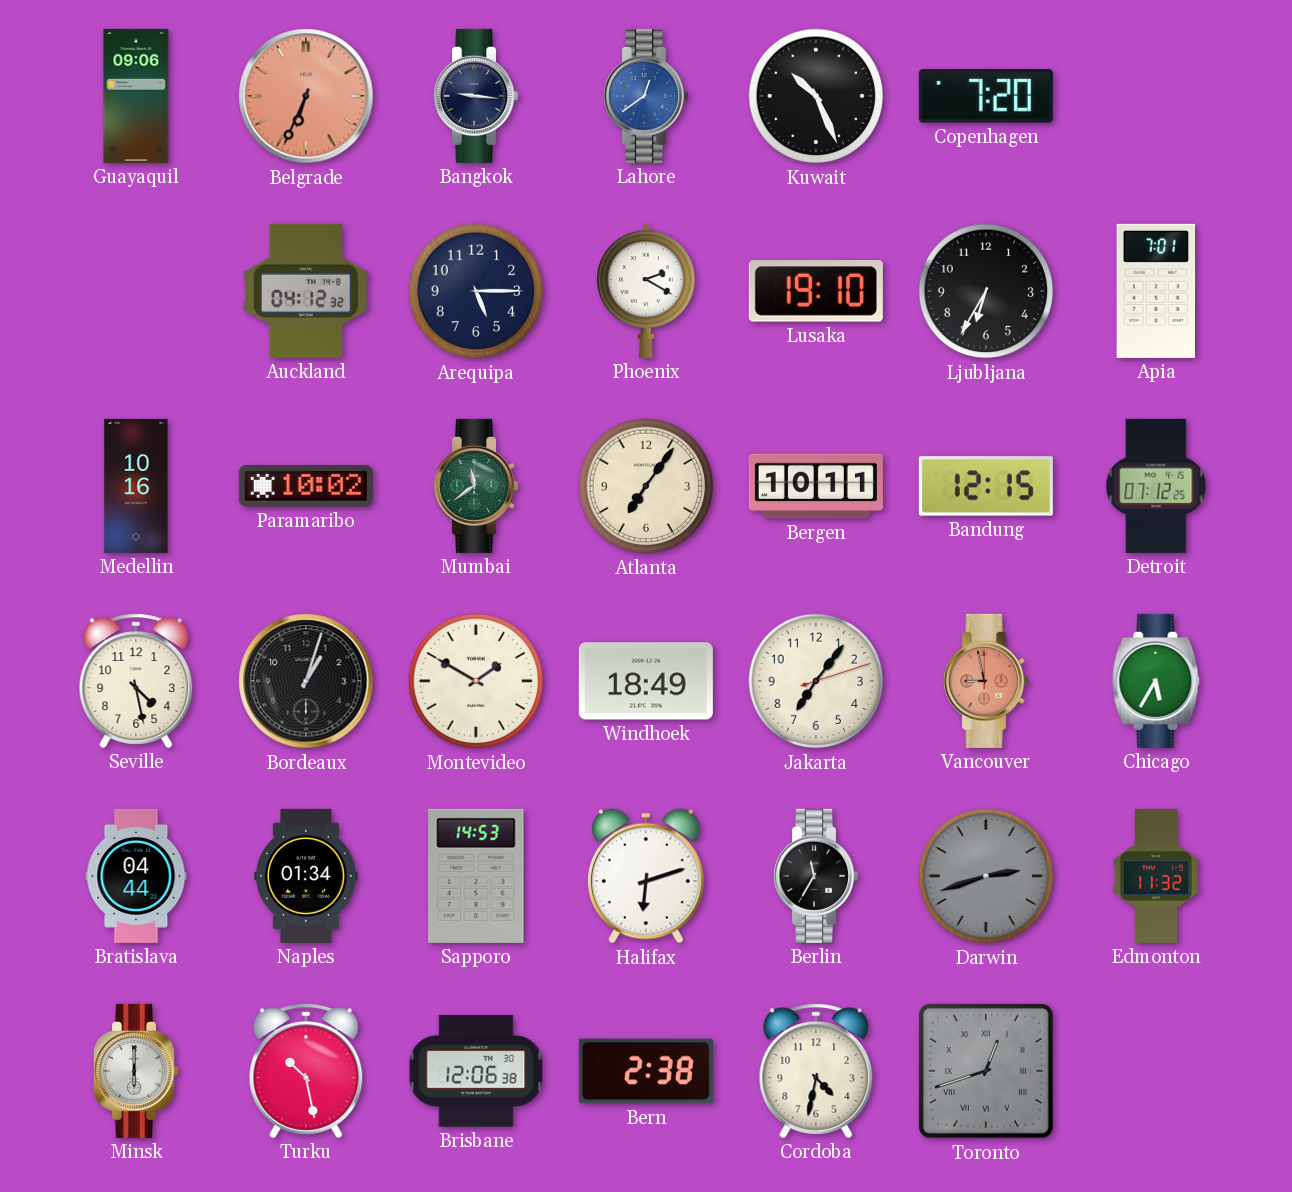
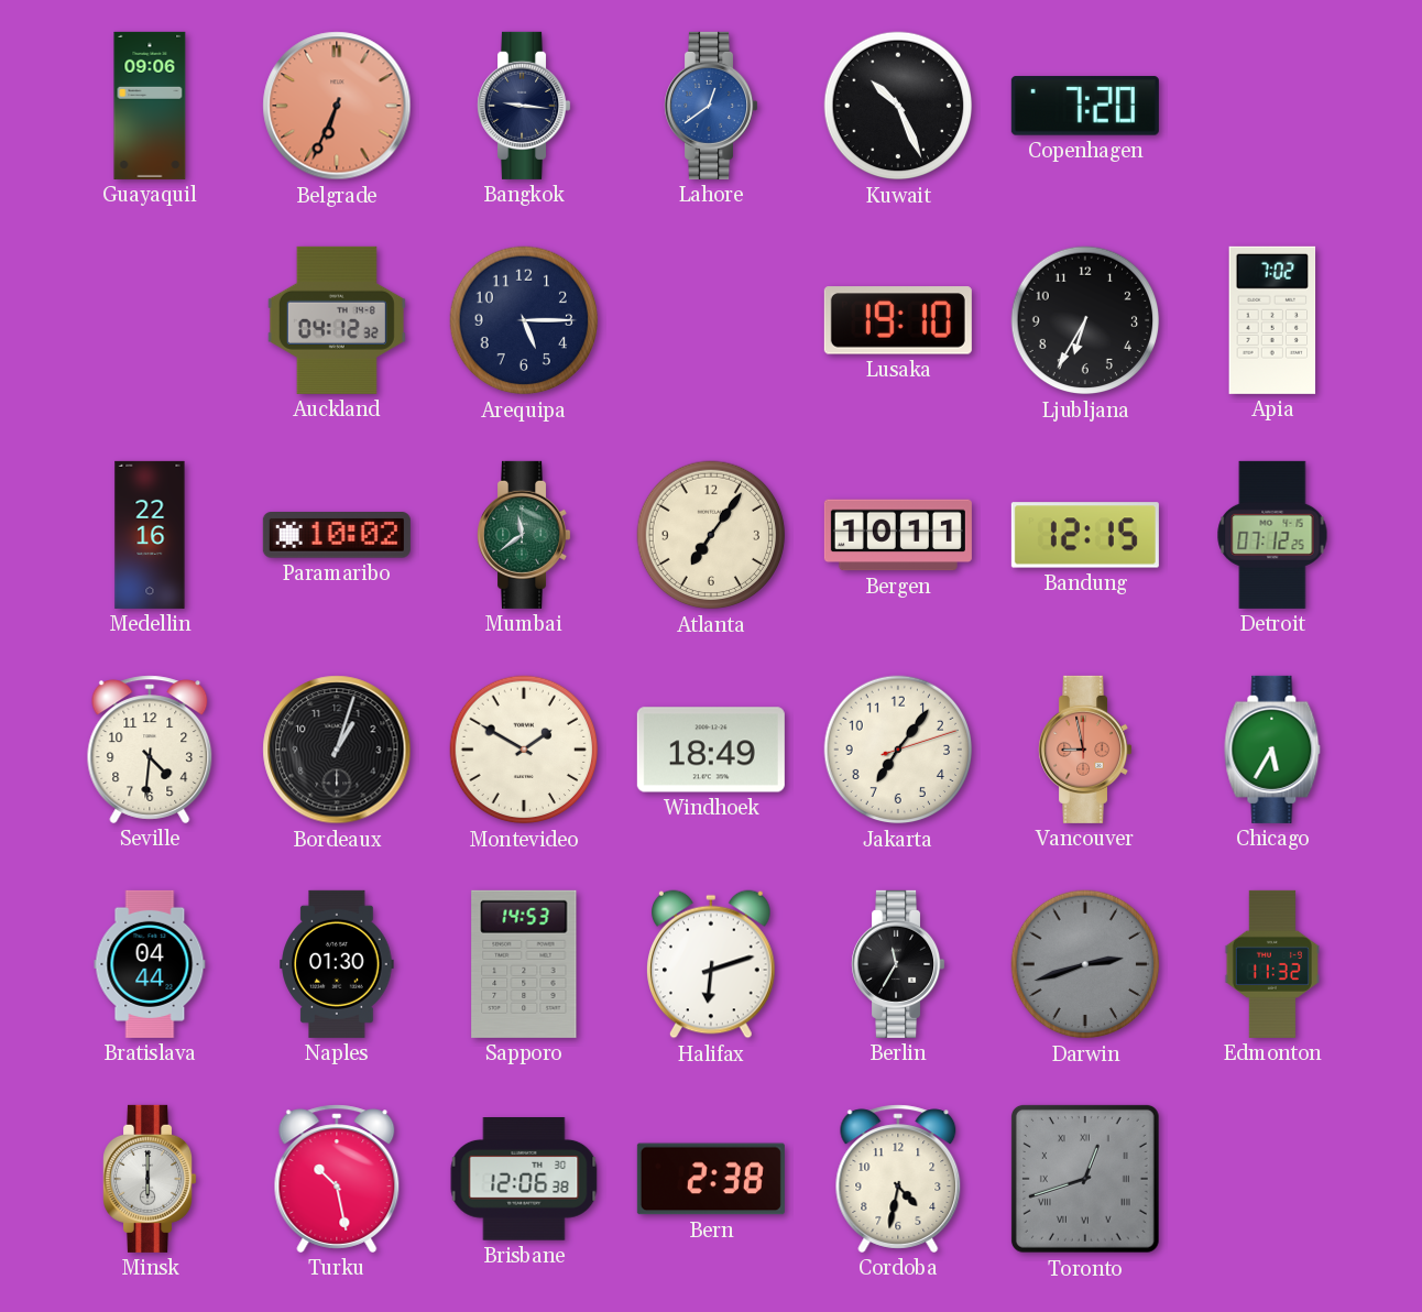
Phoenix: 2:20 -> none (647, 291)
Apia: 7:01 -> 7:02 (1272, 320)
Medellin: 10:16 -> 22:16 (150, 535)
Seville: 4:28 -> 4:31 (150, 750)
Naples: 01:34 -> 01:30 (337, 964)
